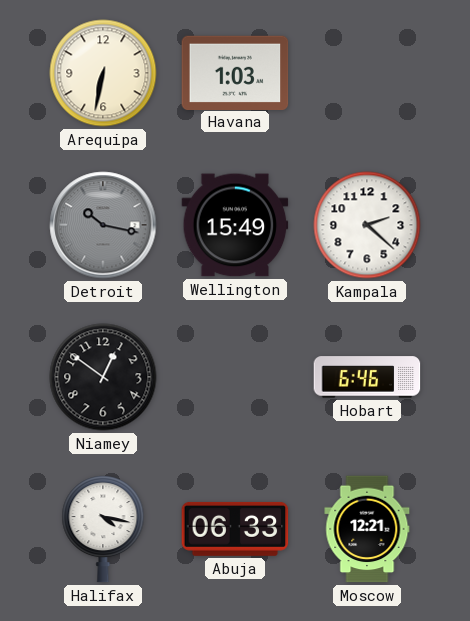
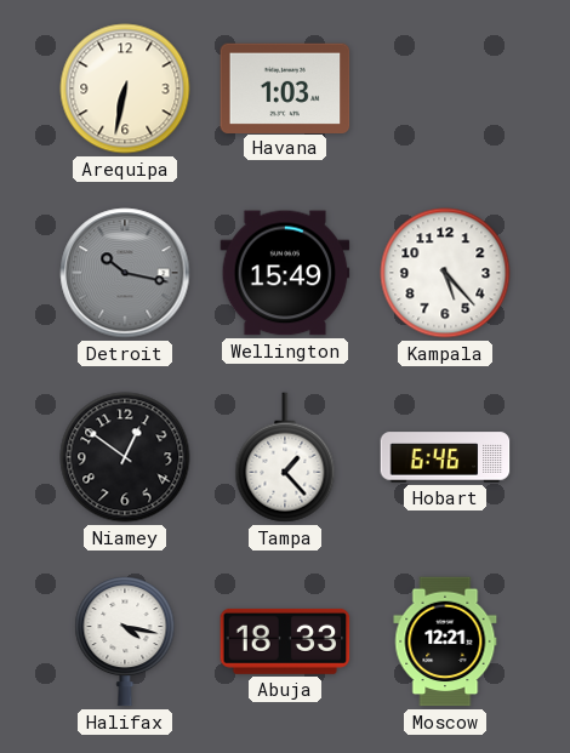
Kampala: 2:22 -> 5:23 (445, 273)
Tampa: none -> 1:23 (285, 457)
Abuja: 06:33 -> 18:33 (285, 641)
